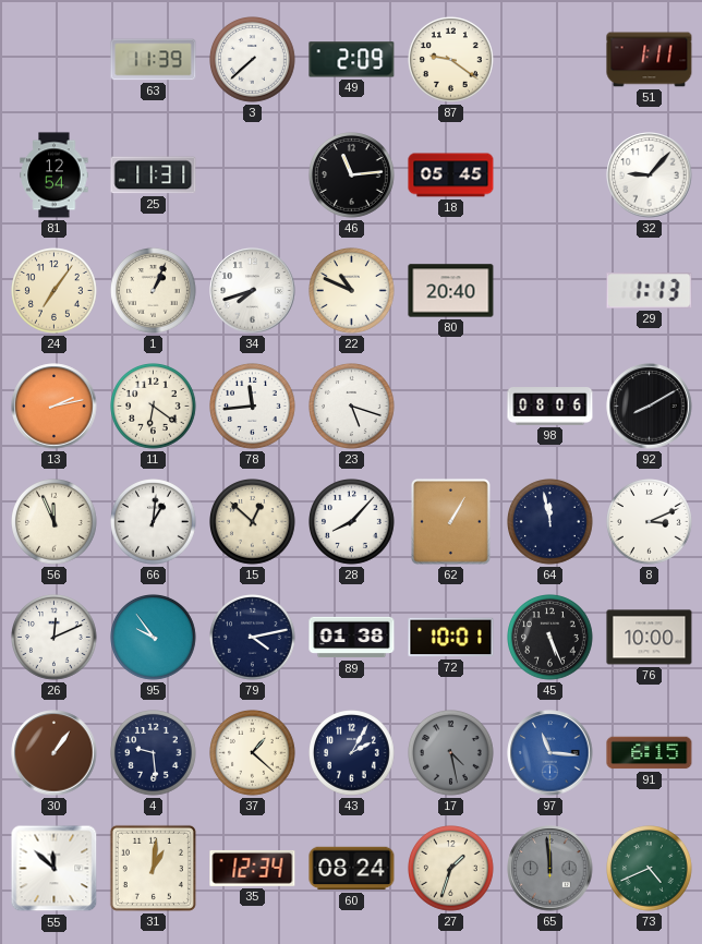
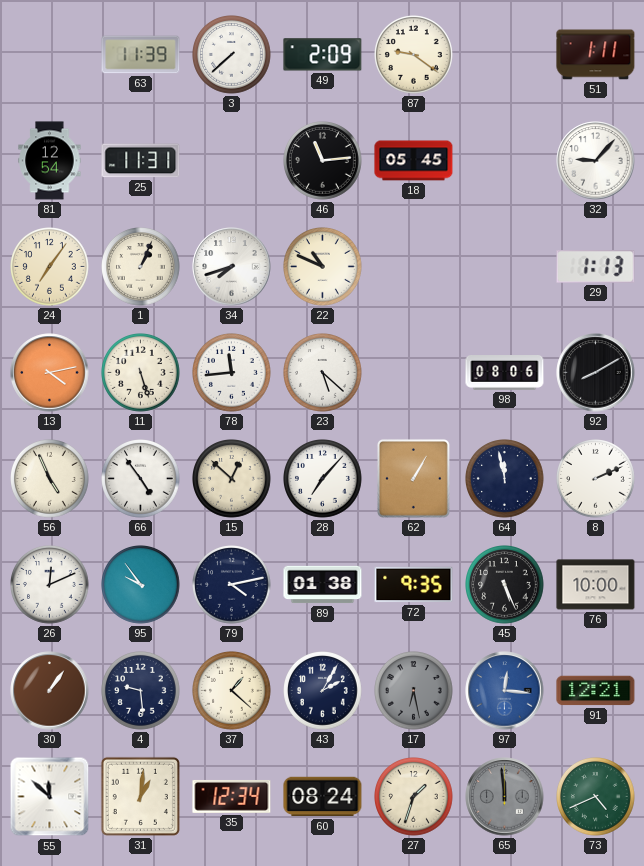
80: 20:40 -> none (451, 291)
13: 2:13 -> 4:13 (50, 373)
11: 6:21 -> 5:27 (141, 373)
23: 5:18 -> 5:22 (323, 373)
56: 11:56 -> 4:56 (50, 479)
66: 1:01 -> 4:54 (141, 479)
28: 8:07 -> 7:07 (323, 479)
8: 3:11 -> 2:11 (596, 479)
72: 10:01 -> 9:35 (414, 585)
17: 4:28 -> 6:28 (414, 691)
97: 11:16 -> 12:16 (505, 691)
91: 6:15 -> 12:21 (596, 691)
